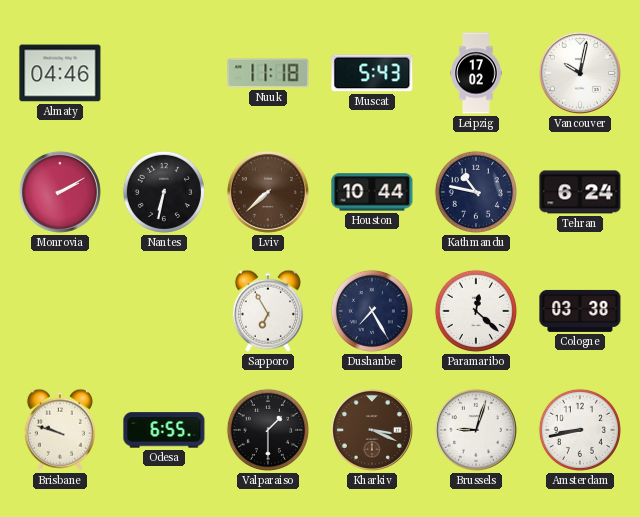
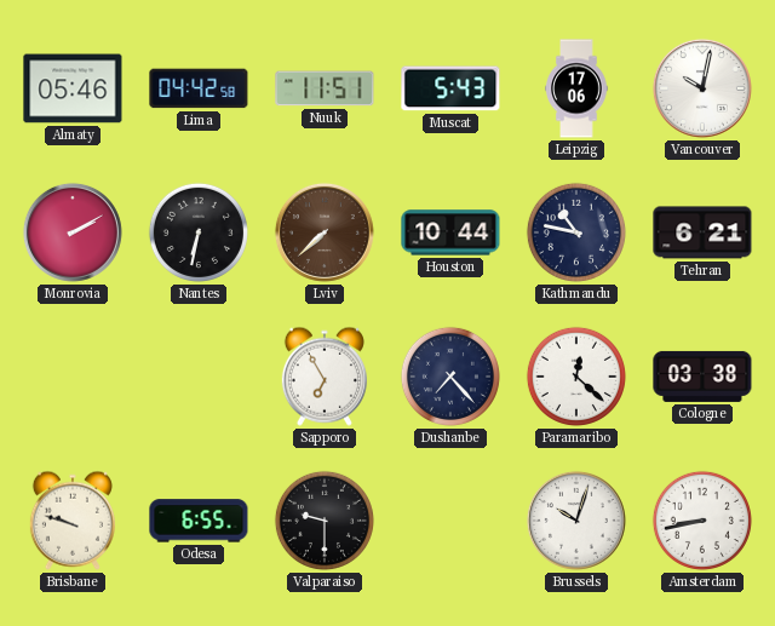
Almaty: 04:46 -> 05:46 (73, 88)
Lima: none -> 04:42 (199, 88)
Nuuk: 11:18 -> 11:51 (325, 88)
Leipzig: 17:02 -> 17:06 (576, 88)
Tehran: 6:24 -> 6:21 (702, 232)
Dushanbe: 7:25 -> 7:23 (450, 377)
Valparaiso: 1:30 -> 9:30 (325, 521)
Kharkiv: 3:19 -> none (372, 430)
Brussels: 9:03 -> 10:03 (576, 521)
